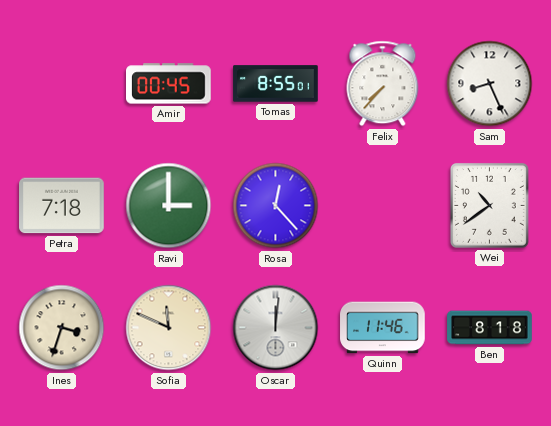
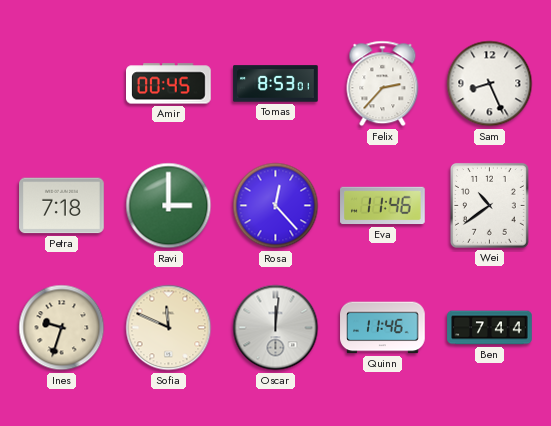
Tomas: 8:55 -> 8:53 (276, 84)
Felix: 7:37 -> 2:37 (383, 84)
Eva: none -> 11:46 (383, 206)
Ines: 3:33 -> 9:33 (62, 328)
Ben: 8:18 -> 7:44 (490, 328)
